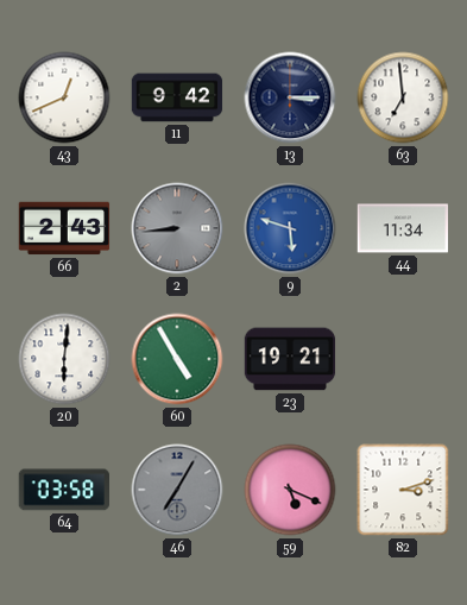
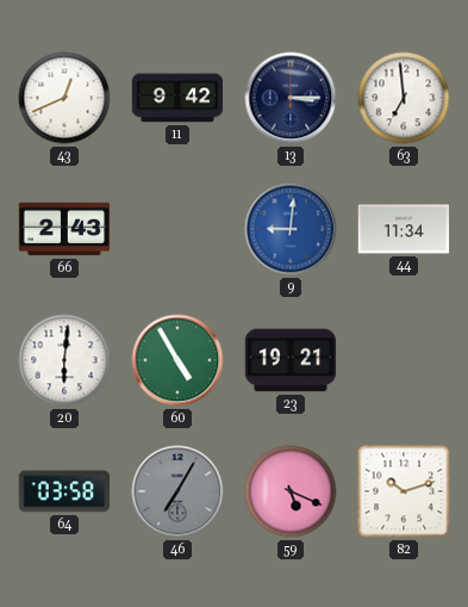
2: 8:44 -> none (177, 228)
9: 5:48 -> 9:01 (291, 229)
82: 3:12 -> 10:12 (404, 491)
